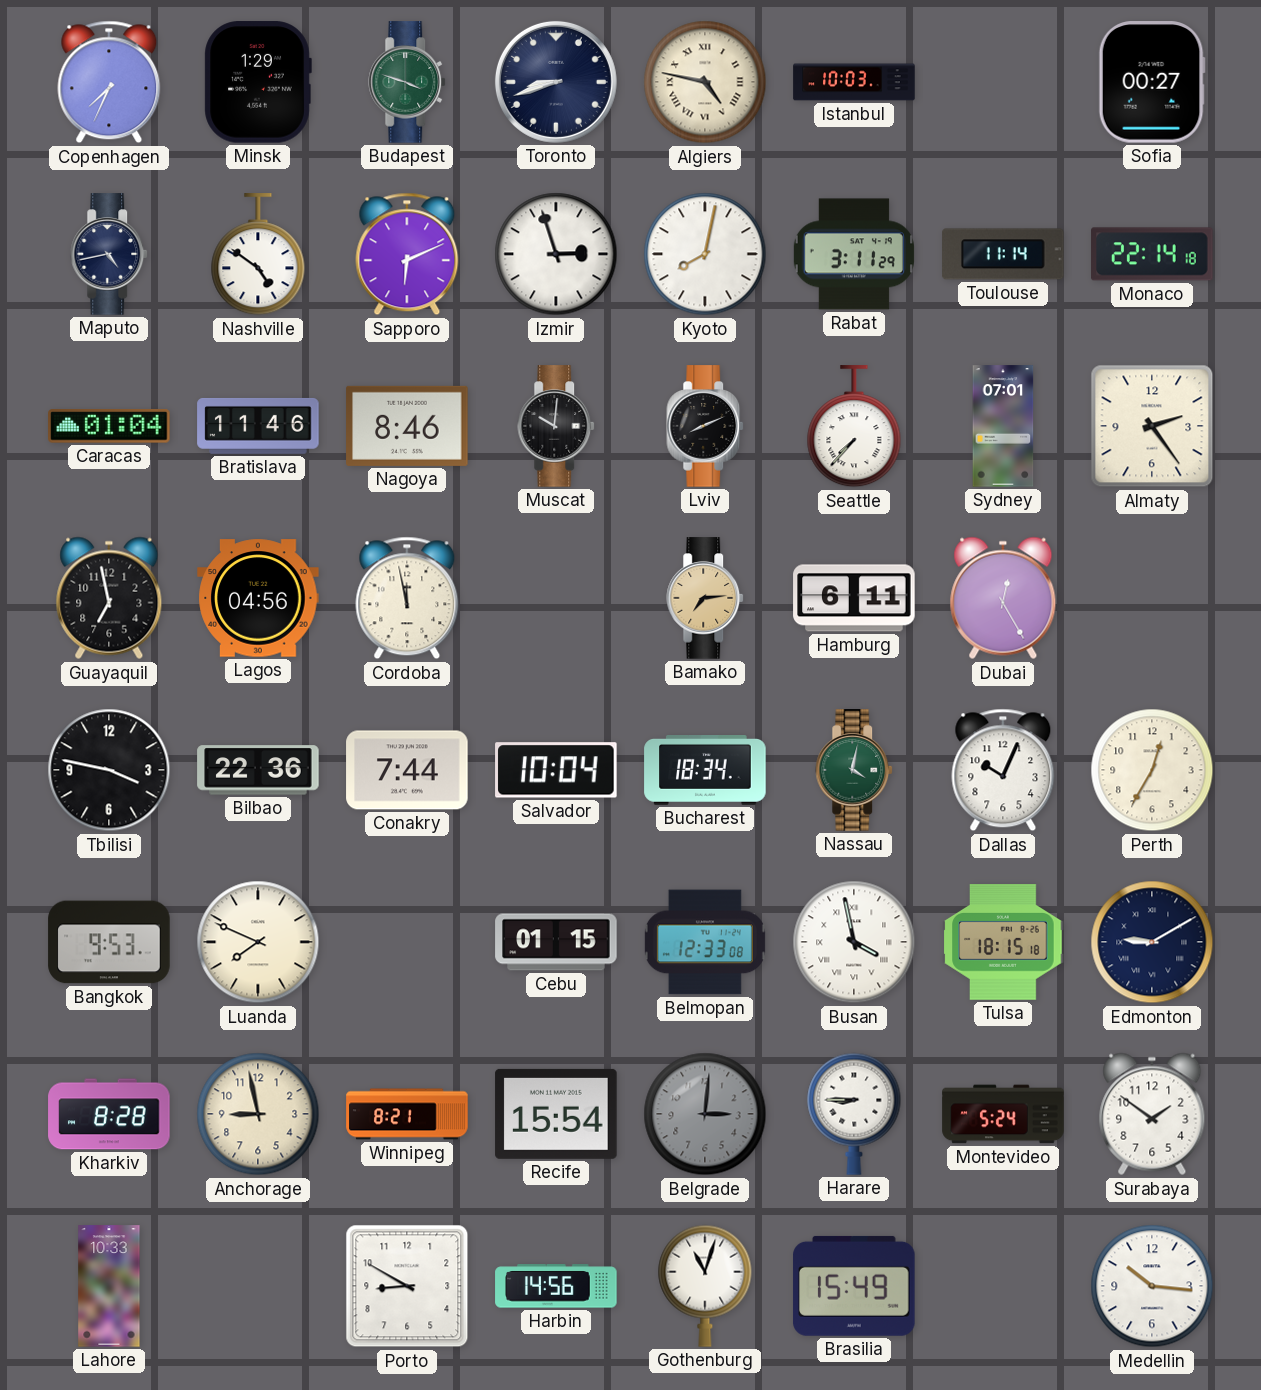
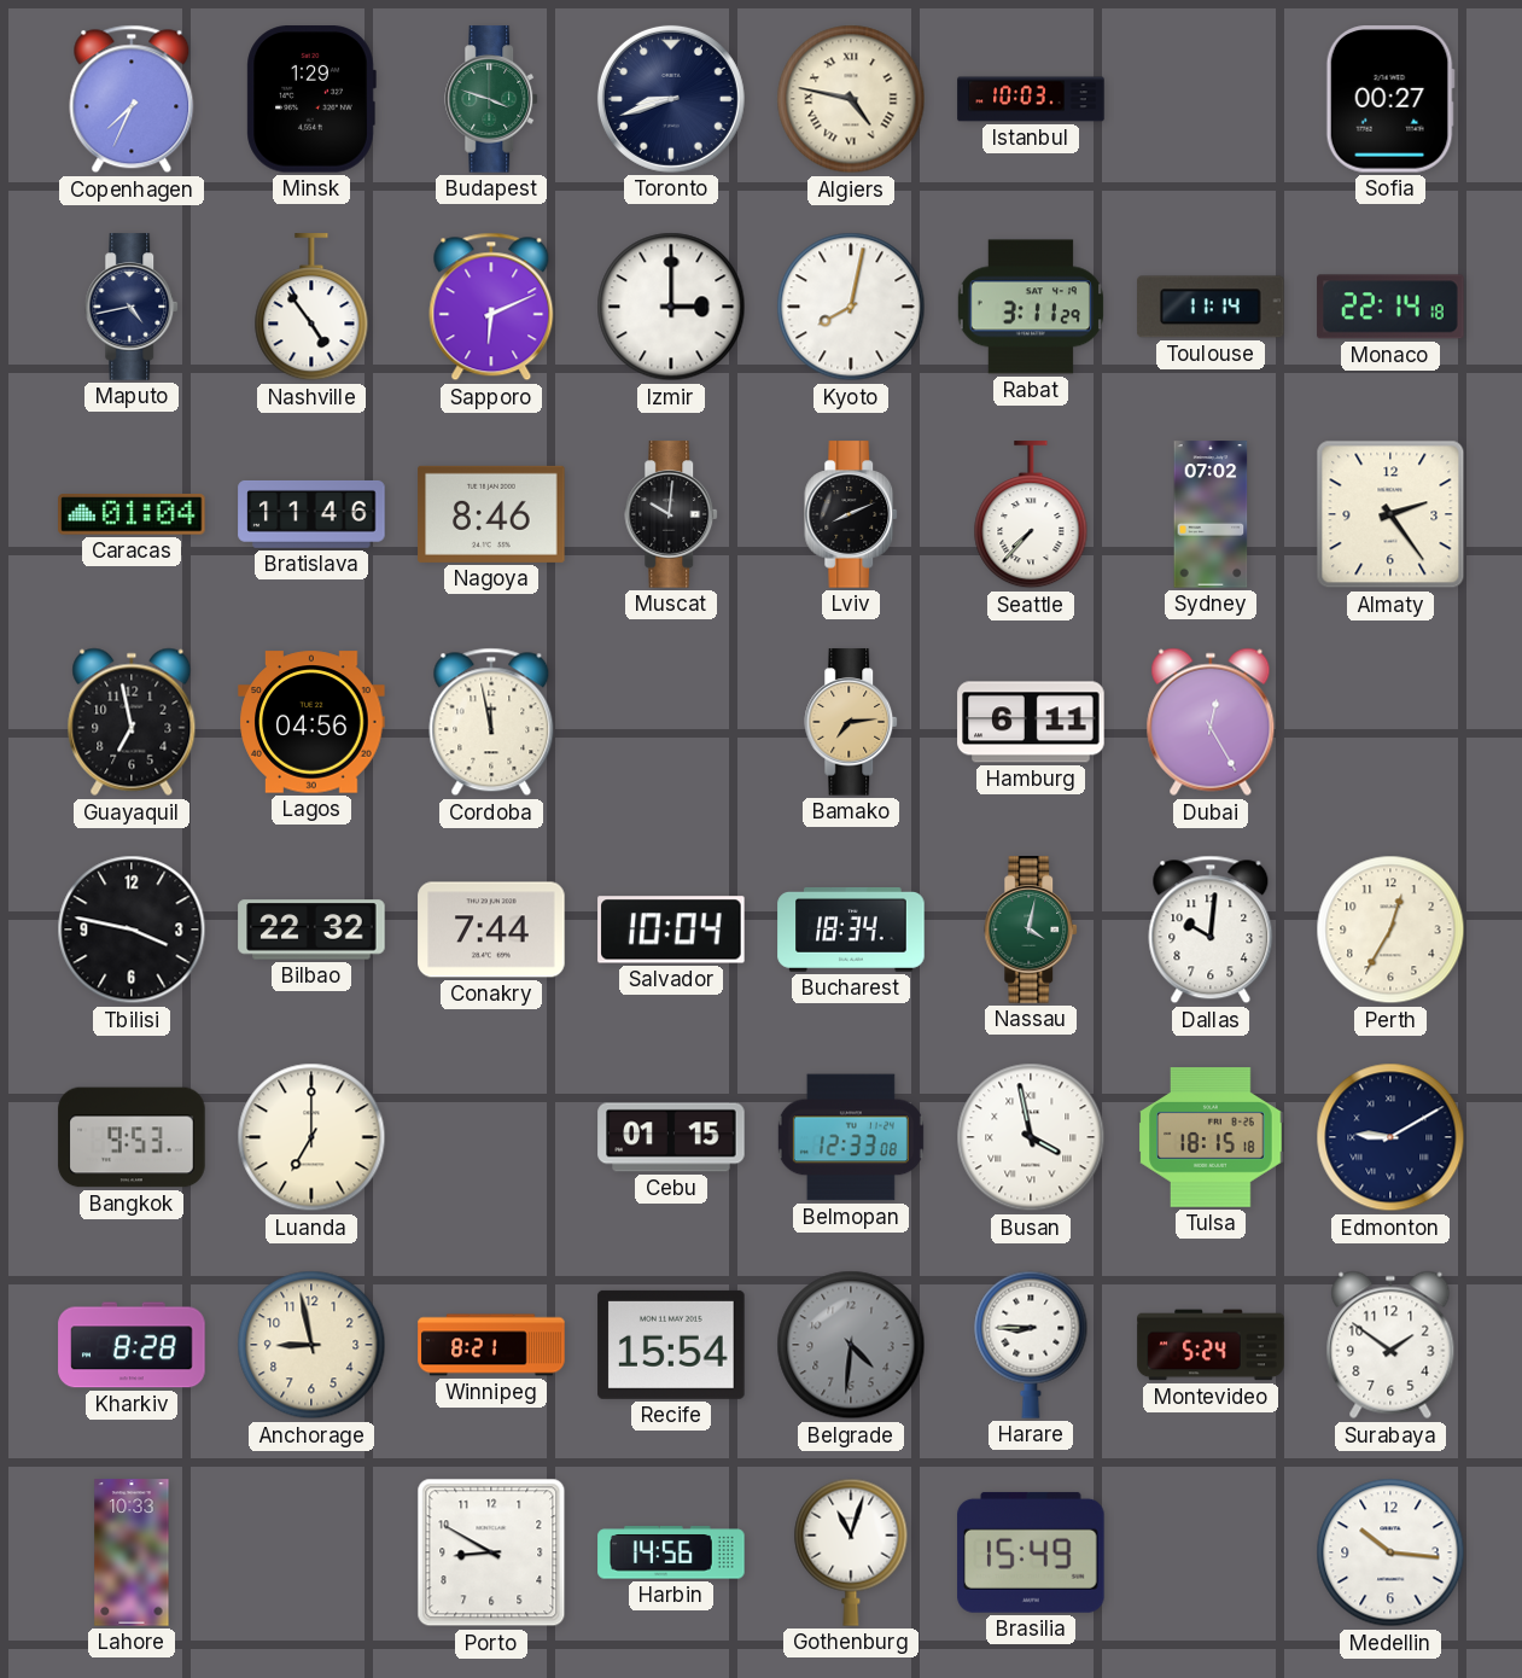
Nashville: 4:51 -> 4:54 (311, 308)
Izmir: 2:57 -> 3:00 (671, 307)
Sydney: 07:01 -> 07:02 (1211, 514)
Bilbao: 22:36 -> 22:32 (311, 930)
Dallas: 10:04 -> 10:01 (1211, 930)
Luanda: 7:49 -> 7:00 (311, 1137)
Belgrade: 3:01 -> 4:31 (851, 1345)
